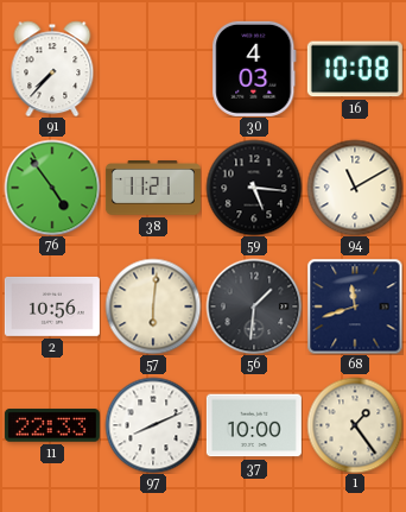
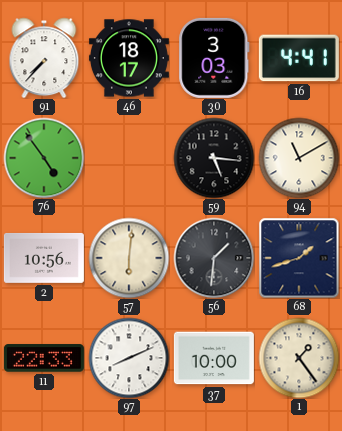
46: none -> 18:17 (129, 58)
30: 4:03 -> 3:03 (214, 58)
16: 10:08 -> 4:41 (299, 58)
38: 11:21 -> none (153, 188)
68: 11:42 -> 1:42 (299, 258)
